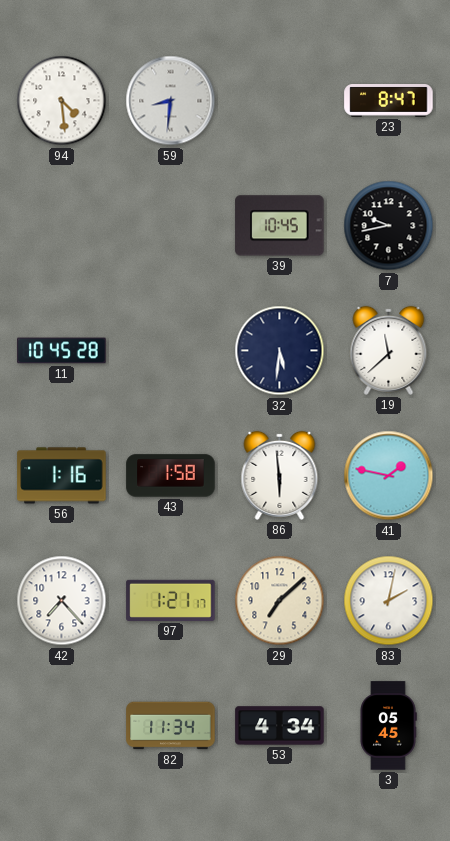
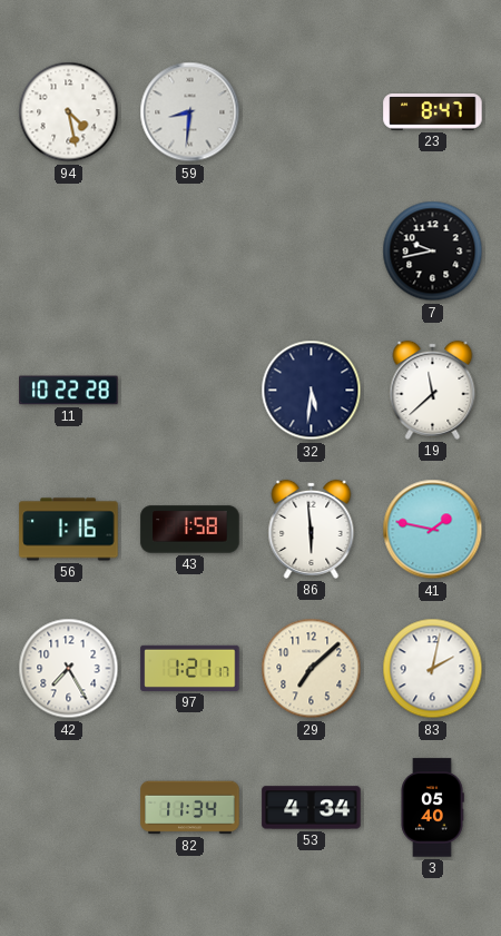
94: 4:29 -> 4:28 (69, 112)
39: 10:45 -> none (280, 226)
11: 10:45 -> 10:22 (69, 391)
42: 7:23 -> 7:25 (69, 669)
3: 05:45 -> 05:40 (432, 808)
